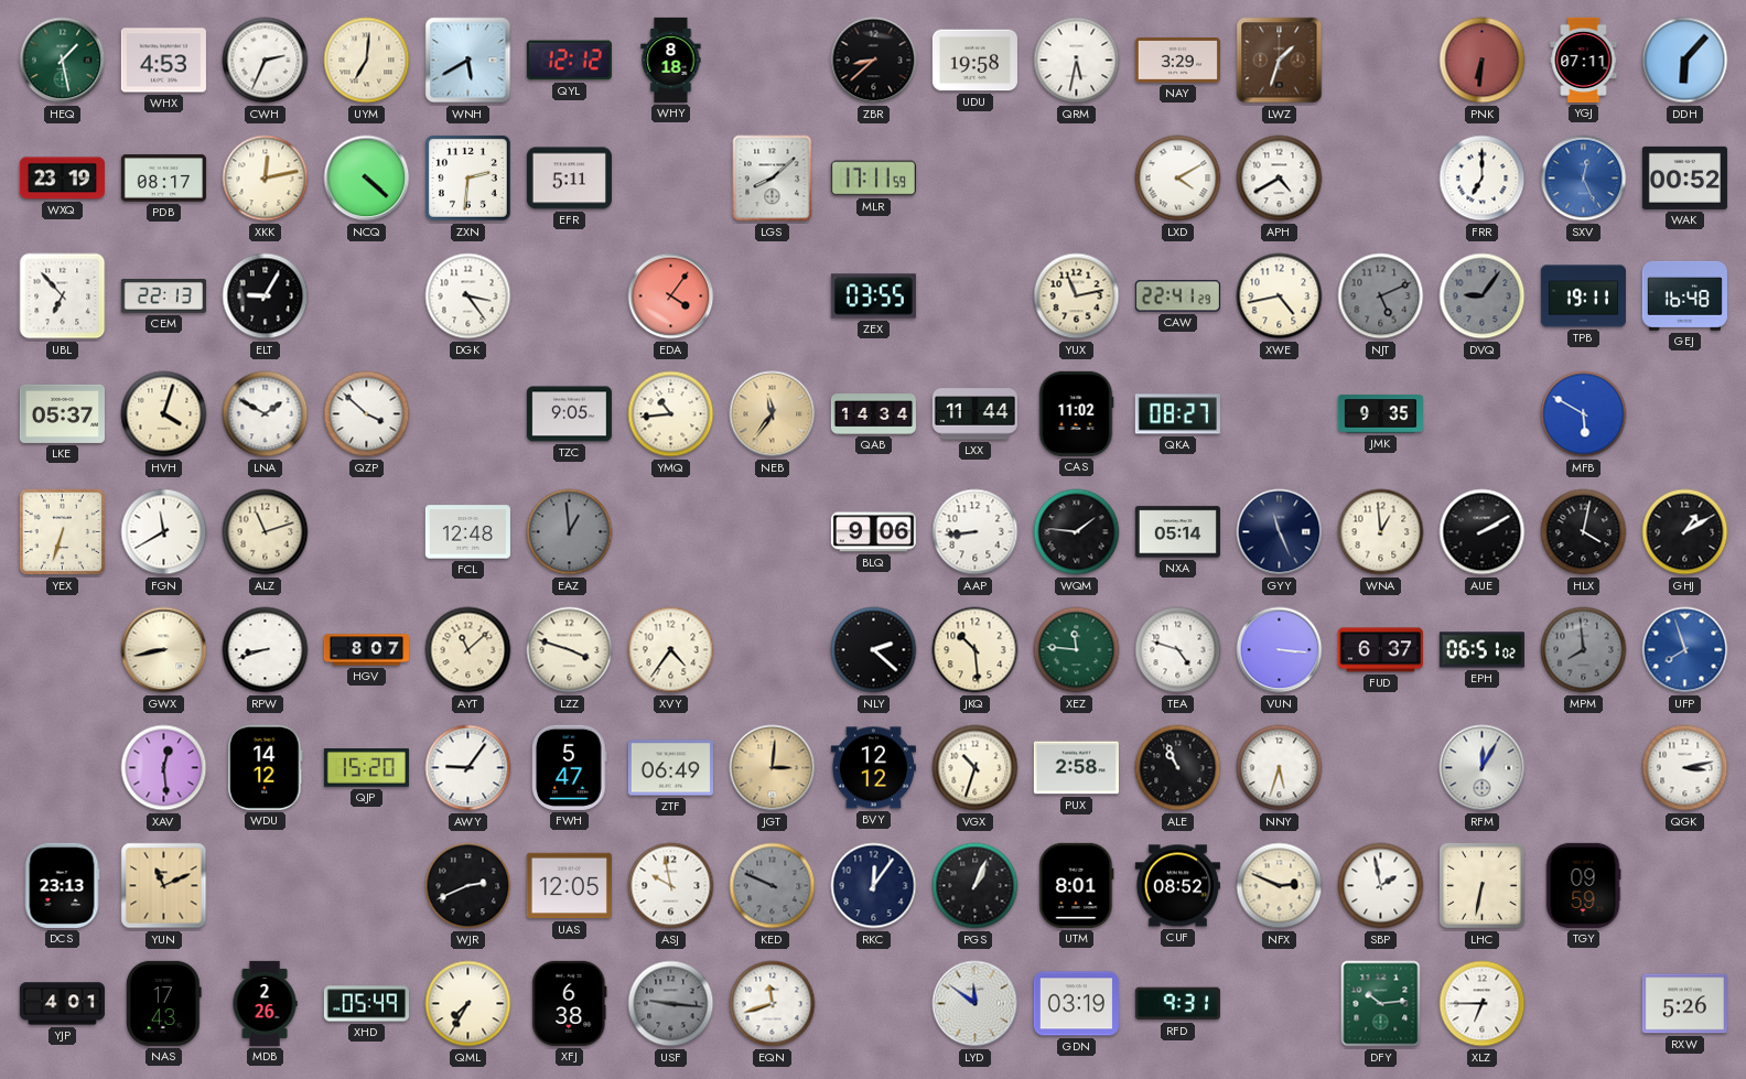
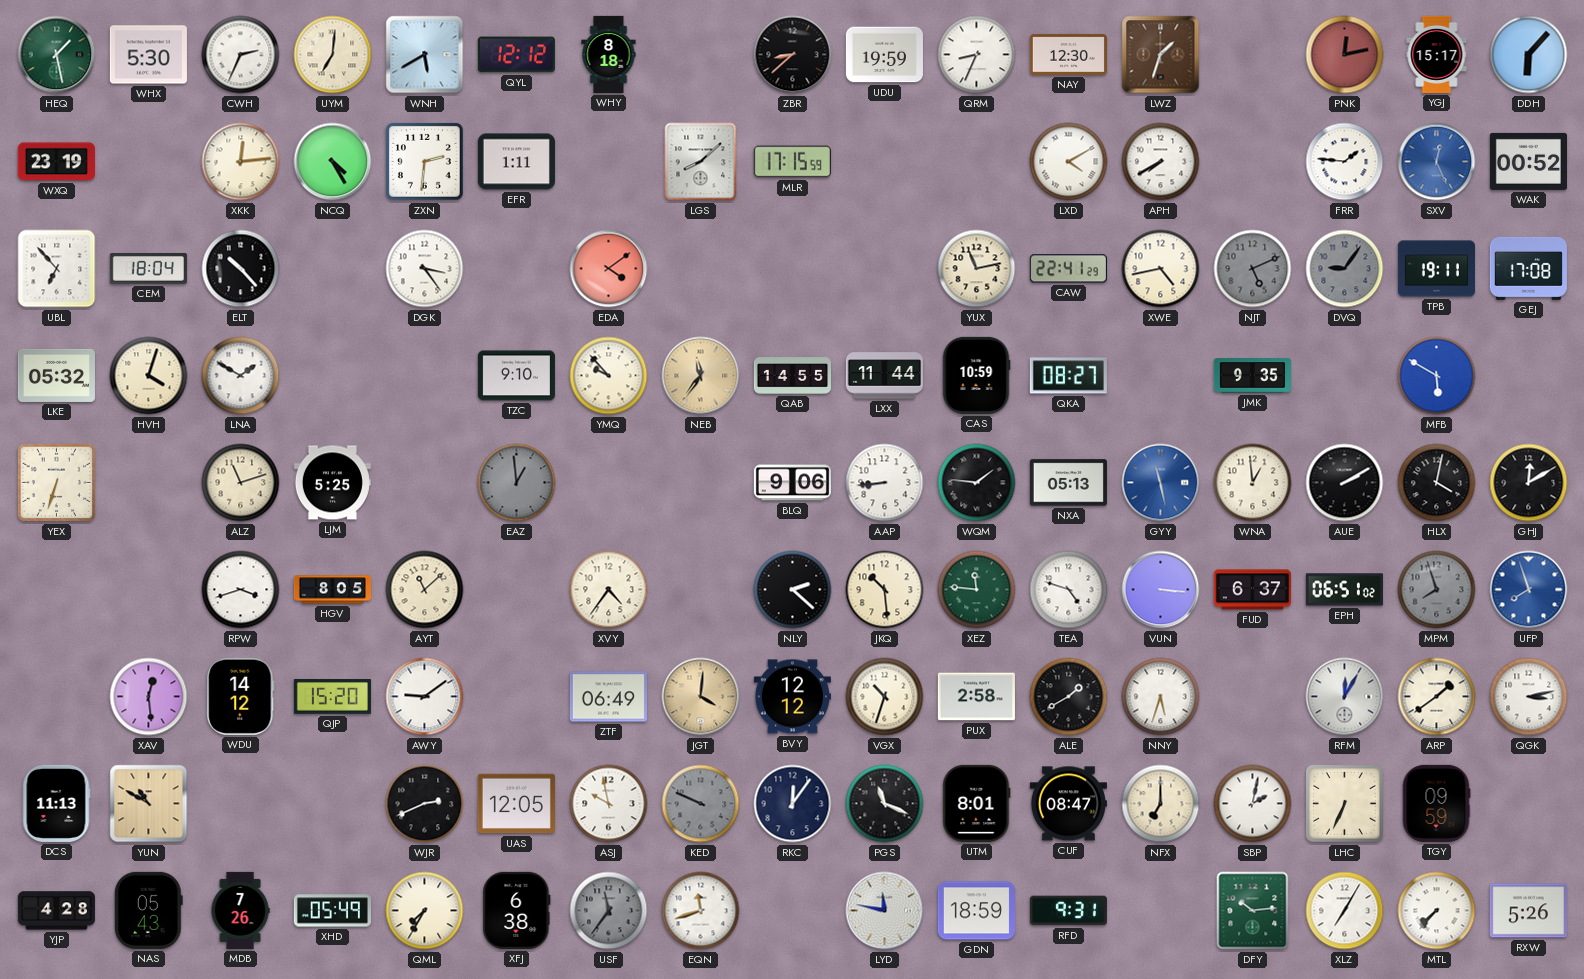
WHX: 4:53 -> 5:30 (148, 55)
UDU: 19:58 -> 19:59 (884, 55)
QRM: 5:32 -> 8:34 (977, 55)
NAY: 3:29 -> 12:30 (1068, 55)
PNK: 6:31 -> 12:13 (1345, 55)
YGJ: 07:11 -> 15:17 (1437, 54)
PDB: 08:17 -> none (163, 179)
XKK: 12:13 -> 12:14 (241, 162)
NCQ: 4:22 -> 4:25 (333, 162)
EFR: 5:11 -> 1:11 (516, 162)
MLR: 17:11 -> 17:15 (792, 162)
APH: 4:40 -> 7:40 (1161, 162)
FRR: 7:00 -> 1:46 (1345, 162)
CEM: 22:13 -> 18:04 (148, 269)
ELT: 9:05 -> 10:23 (241, 269)
EDA: 4:06 -> 4:09 (609, 269)
ZEX: 03:55 -> none (873, 296)
GEJ: 16:48 -> 17:08 (1528, 268)
LKE: 05:37 -> 05:32 (56, 375)
QZP: 3:52 -> none (367, 414)
TZC: 9:05 -> 9:10 (516, 376)
YMQ: 10:44 -> 9:53 (609, 376)
QAB: 14:34 -> 14:55 (792, 376)
CAS: 11:02 -> 10:59 (976, 375)
FGN: 11:40 -> none (164, 532)
LJM: none -> 5:25 (332, 483)
FCL: 12:48 -> none (467, 532)
NXA: 05:14 -> 05:13 (1068, 483)
GYY: 11:26 -> 11:28 (1161, 483)
GYY dial: navy -> blue (1161, 483)
GHJ: 1:10 -> 12:10 (1529, 483)
GWX: 8:43 -> none (164, 650)
RPW: 8:42 -> 3:42 (241, 590)
HGV: 8:07 -> 8:05 (332, 590)
LZZ: 3:48 -> none (570, 650)
MPM: 7:59 -> 7:57 (1437, 590)
AWY: 9:06 -> 9:09 (425, 697)
FWH: 5:47 -> none (570, 767)
JGT: 3:01 -> 4:01 (701, 697)
ALE: 10:56 -> 1:40 (1069, 697)
ARP: none -> 1:39 (1437, 697)
DCS: 23:13 -> 11:13 (56, 803)
YUN: 11:11 -> 10:50 (149, 804)
PGS: 1:04 -> 11:19 (885, 804)
CUF: 08:52 -> 08:47 (1068, 804)
NFX: 2:49 -> 7:00 (1161, 804)
SBP: 1:58 -> 2:02 (1253, 804)
LHC: 6:32 -> 6:34 (1344, 803)
YJP: 4:01 -> 4:28 (56, 911)
NAS: 17:43 -> 05:43 (148, 910)
MDB: 2:26 -> 7:26 (240, 910)
USF: 9:16 -> 11:36 (609, 911)
LYD: 11:51 -> 11:47 (885, 911)
GDN: 03:19 -> 18:59 (976, 911)
XLZ: 6:45 -> 7:05 (1345, 911)
MTL: none -> 7:37 (1437, 911)
